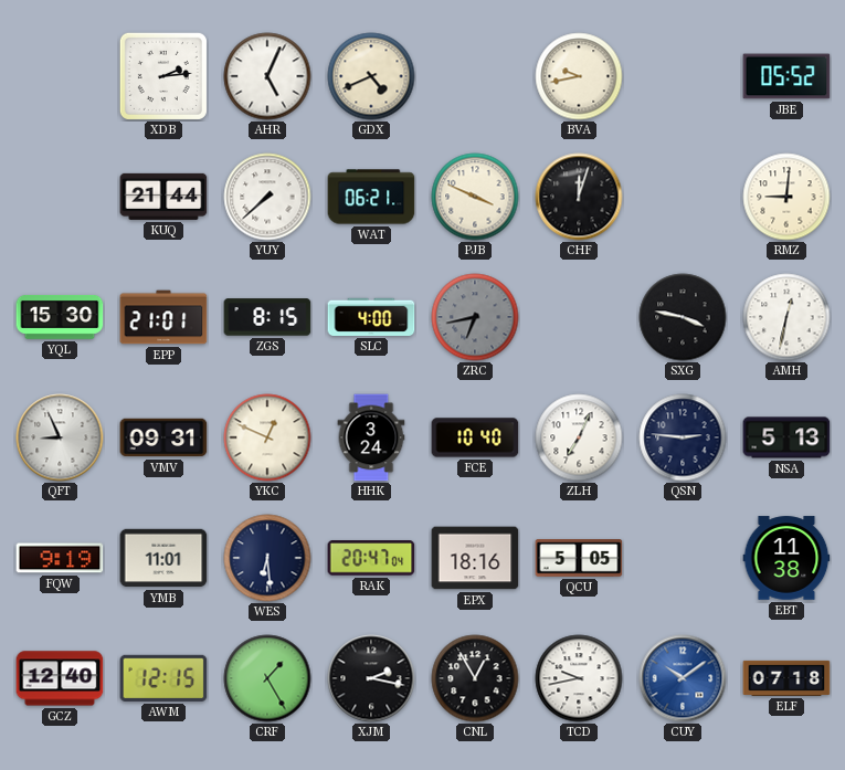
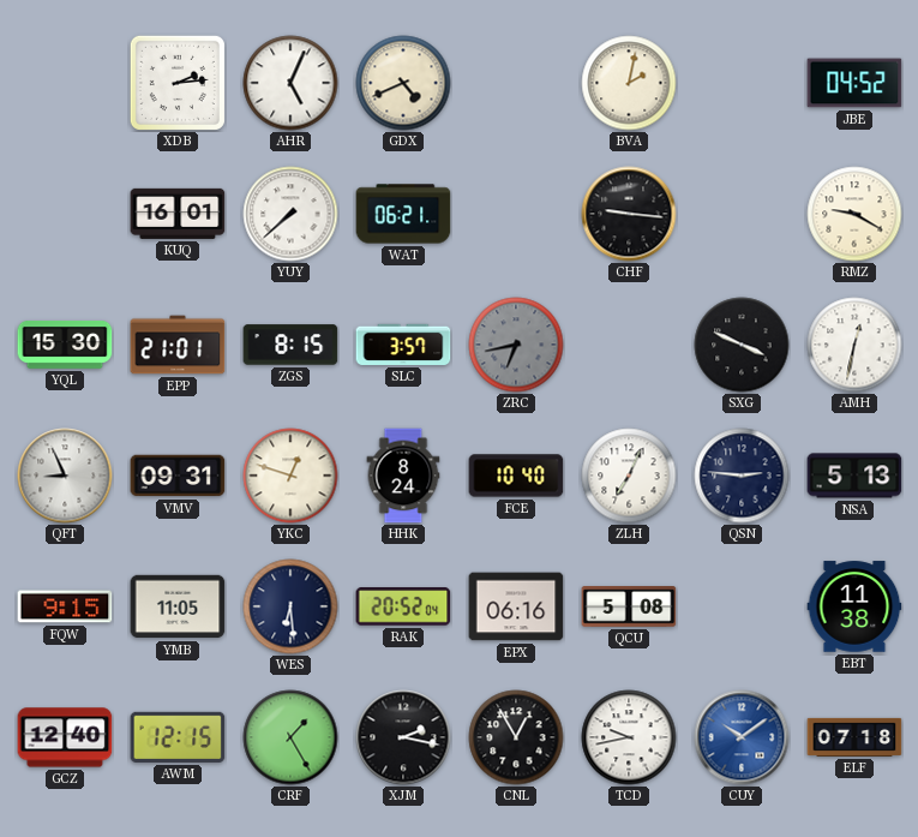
BVA: 9:43 -> 2:02 (629, 83)
JBE: 05:52 -> 04:52 (854, 83)
KUQ: 21:44 -> 16:01 (178, 214)
PJB: 3:49 -> none (475, 197)
CHF: 12:03 -> 9:16 (629, 214)
RMZ: 9:01 -> 9:20 (854, 214)
SLC: 4:00 -> 3:57 (403, 345)
SXG: 3:47 -> 3:49 (742, 345)
YKC: 12:49 -> 12:48 (290, 476)
HHK: 3:24 -> 8:24 (403, 476)
FQW: 9:19 -> 9:15 (65, 606)
YMB: 11:01 -> 11:05 (178, 606)
RAK: 20:47 -> 20:52 (403, 606)
EPX: 18:16 -> 06:16 (516, 606)
QCU: 5:05 -> 5:08 (629, 608)
